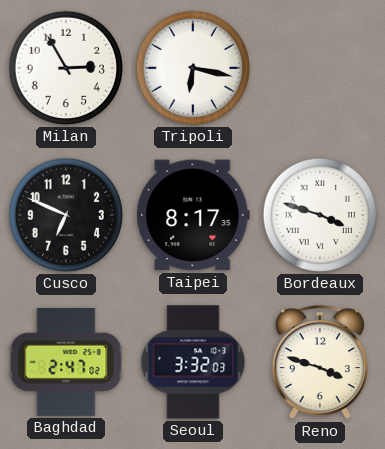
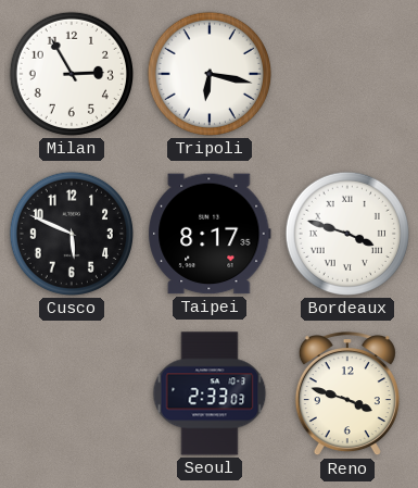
Cusco: 6:49 -> 5:49 (72, 234)
Baghdad: 2:47 -> none (66, 362)
Seoul: 3:32 -> 2:33 (210, 393)
